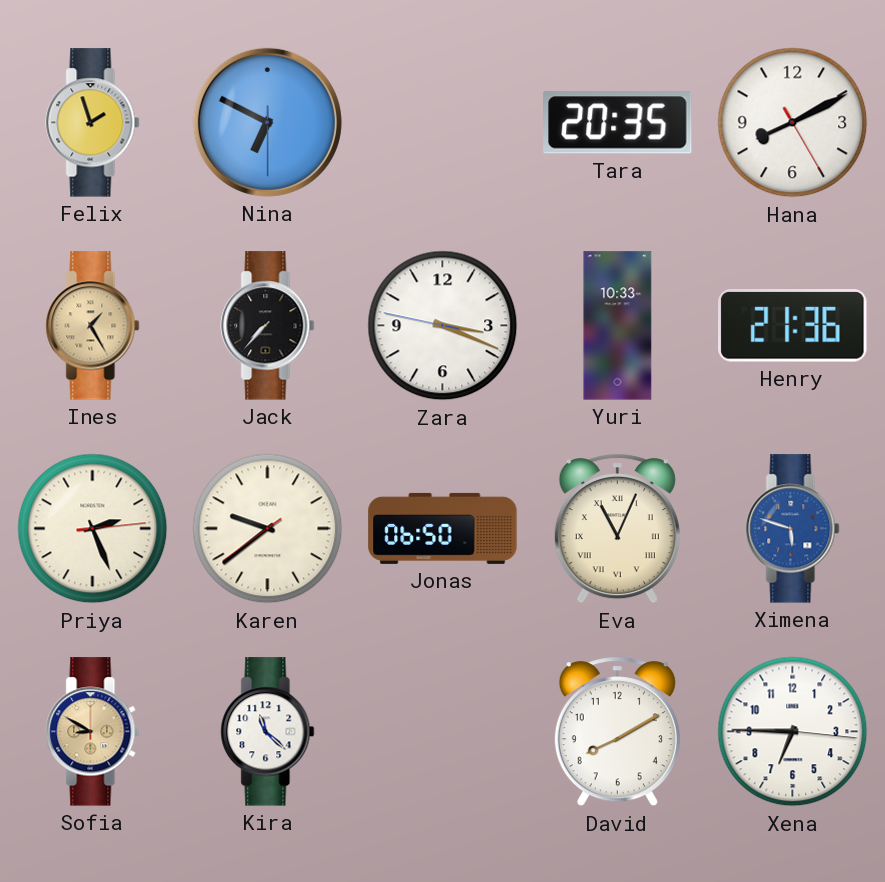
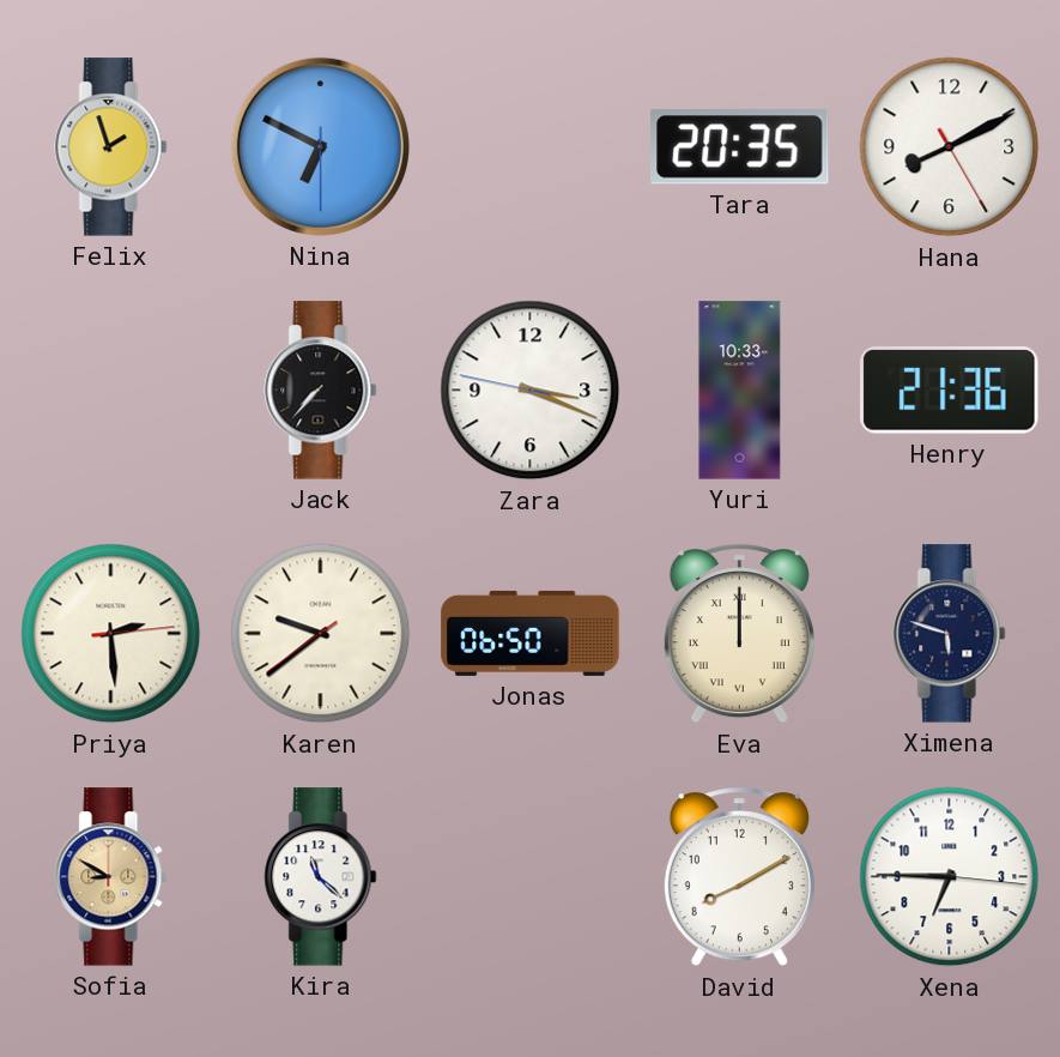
Ines: 1:25 -> none (93, 326)
Priya: 2:26 -> 2:29 (111, 634)
Eva: 11:04 -> 12:00 (739, 634)
Ximena dial: blue -> navy (950, 634)
